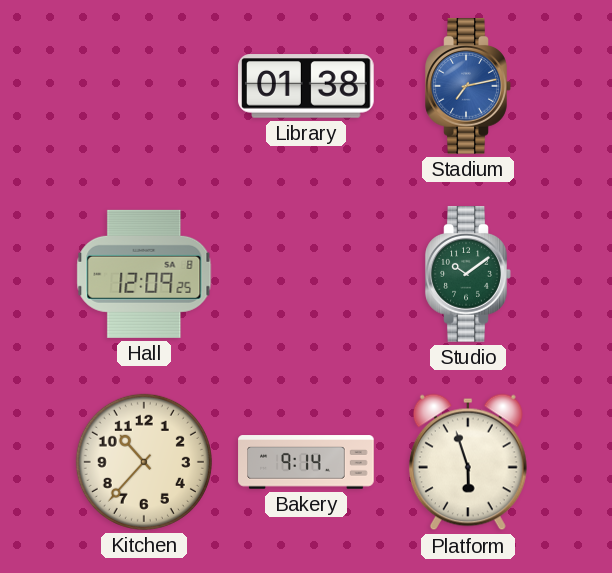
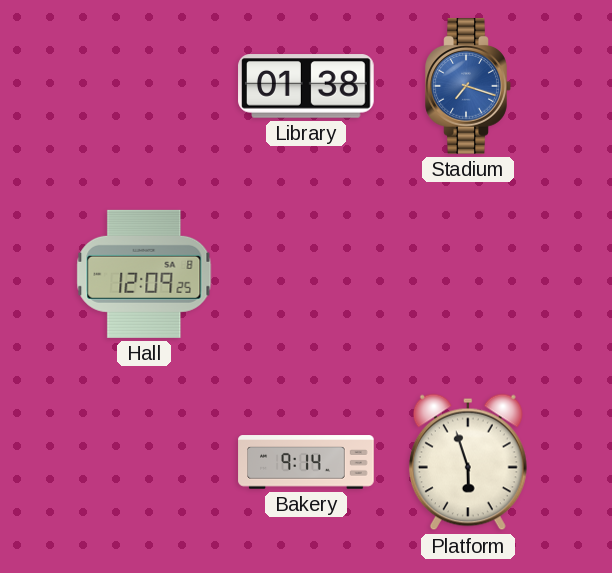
Stadium: 7:13 -> 7:18 (468, 86)
Studio: 10:09 -> none (468, 274)
Kitchen: 10:37 -> none (144, 462)
